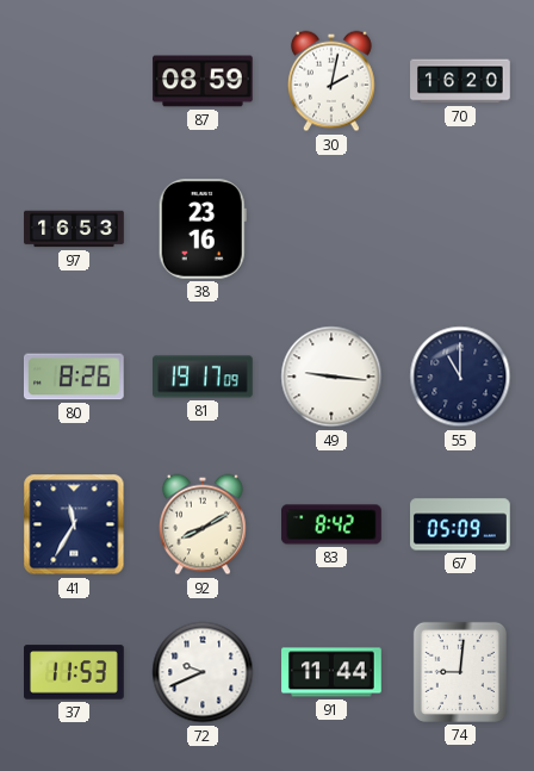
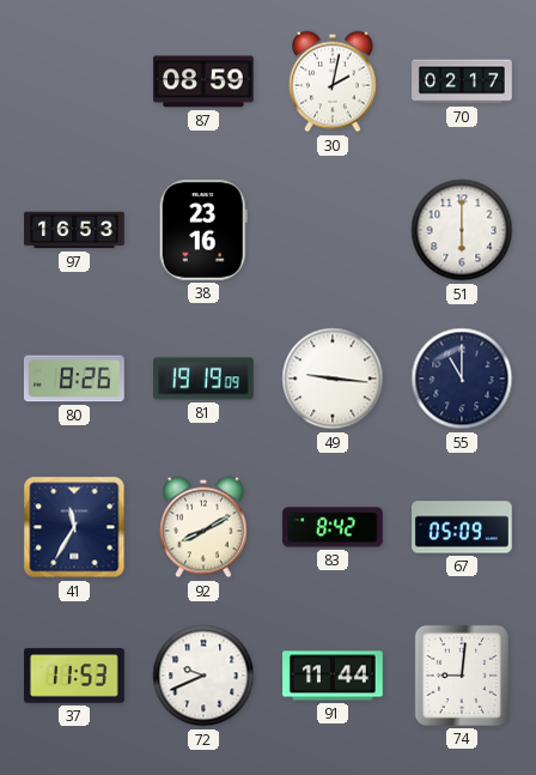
70: 16:20 -> 02:17 (462, 81)
51: none -> 6:00 (462, 230)
81: 19:17 -> 19:19 (203, 379)
